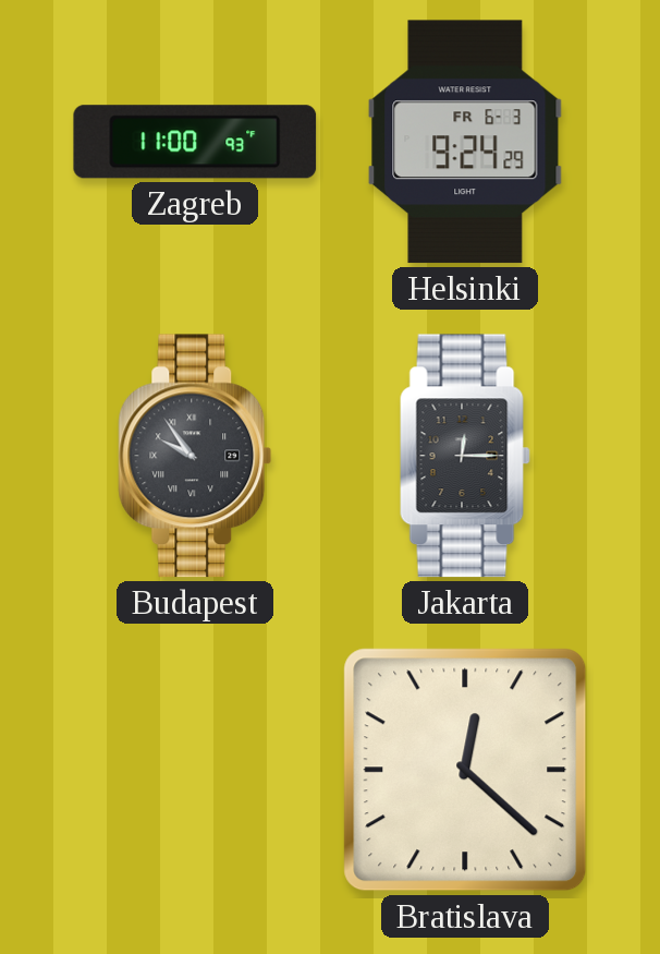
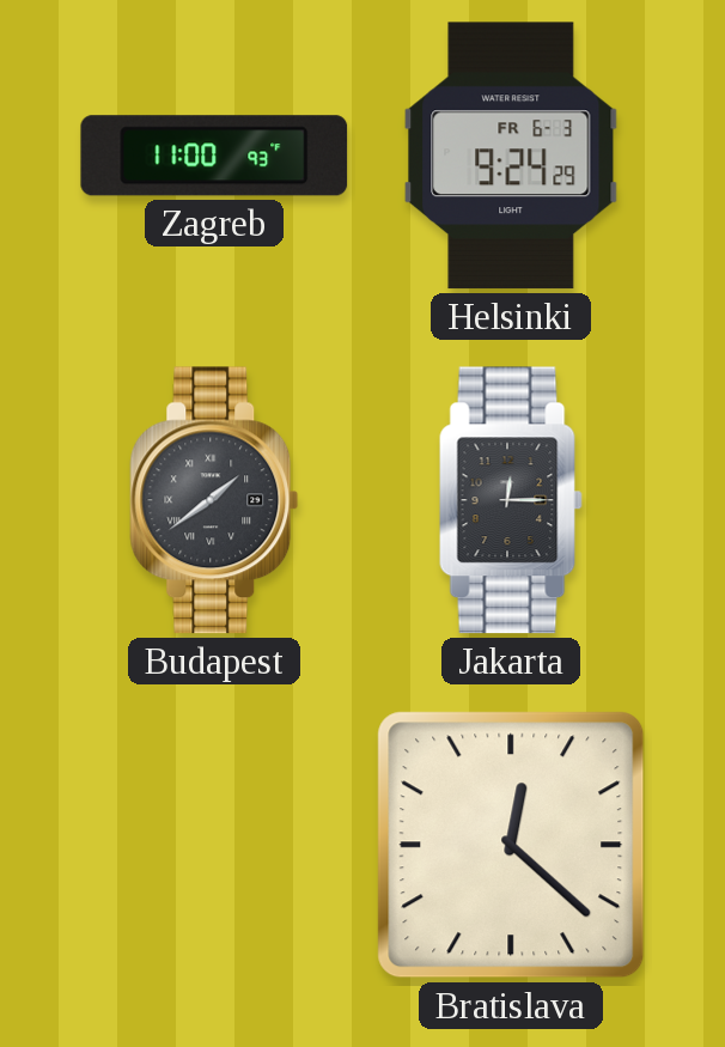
Budapest: 9:54 -> 1:39 (214, 500)
